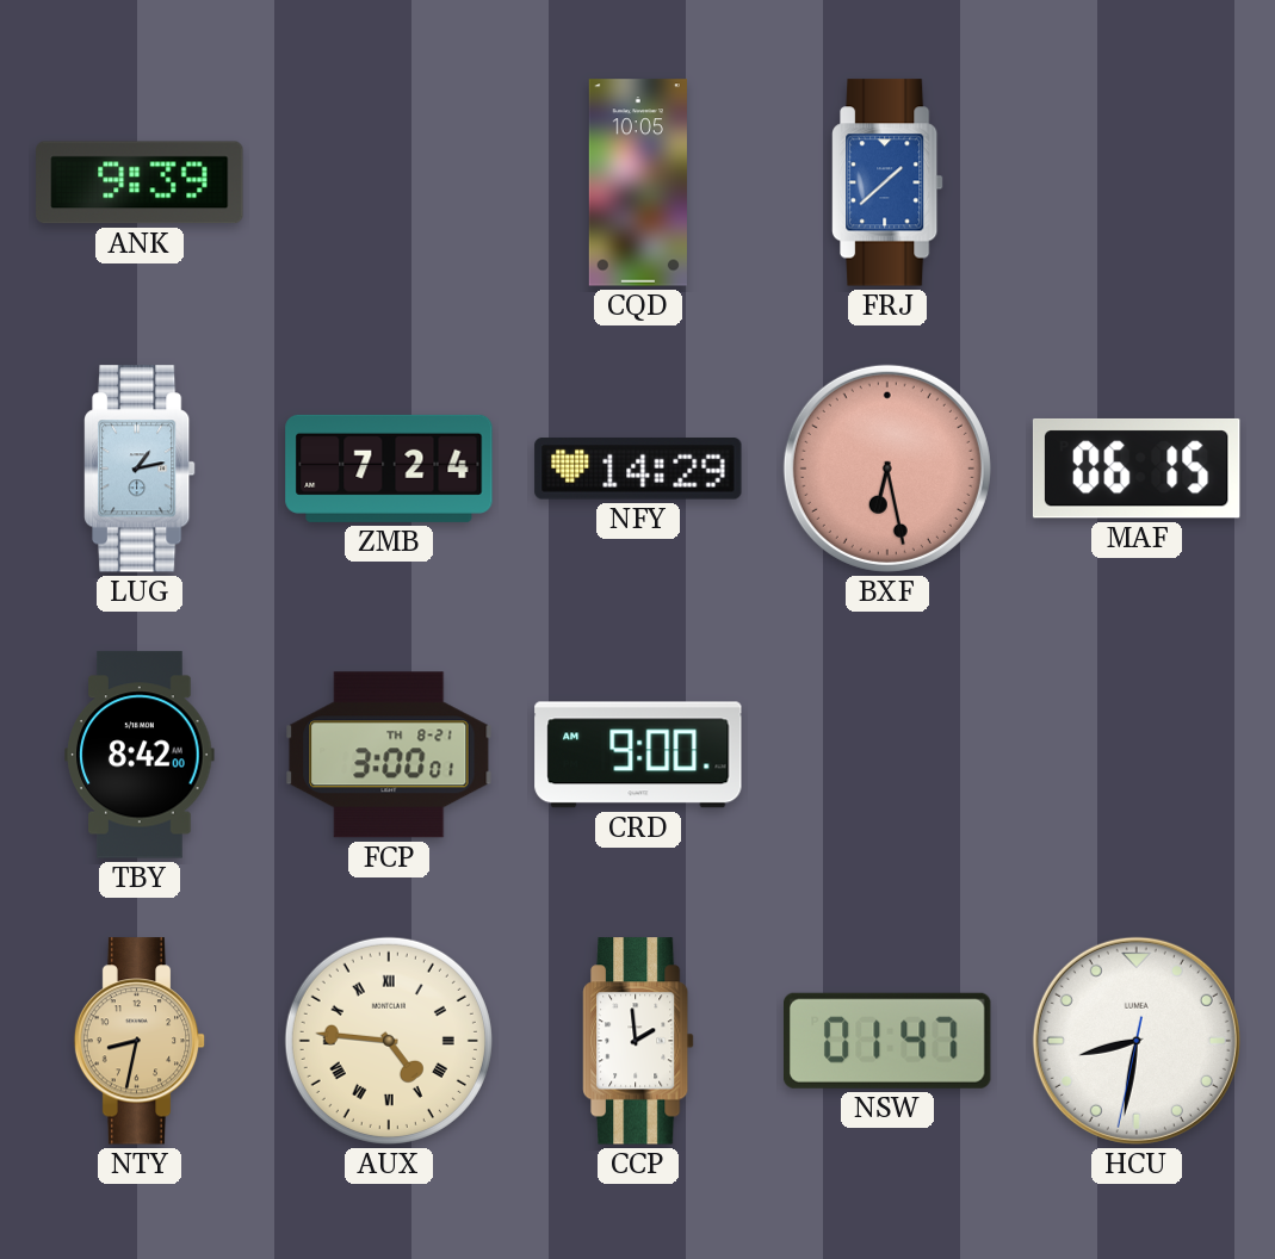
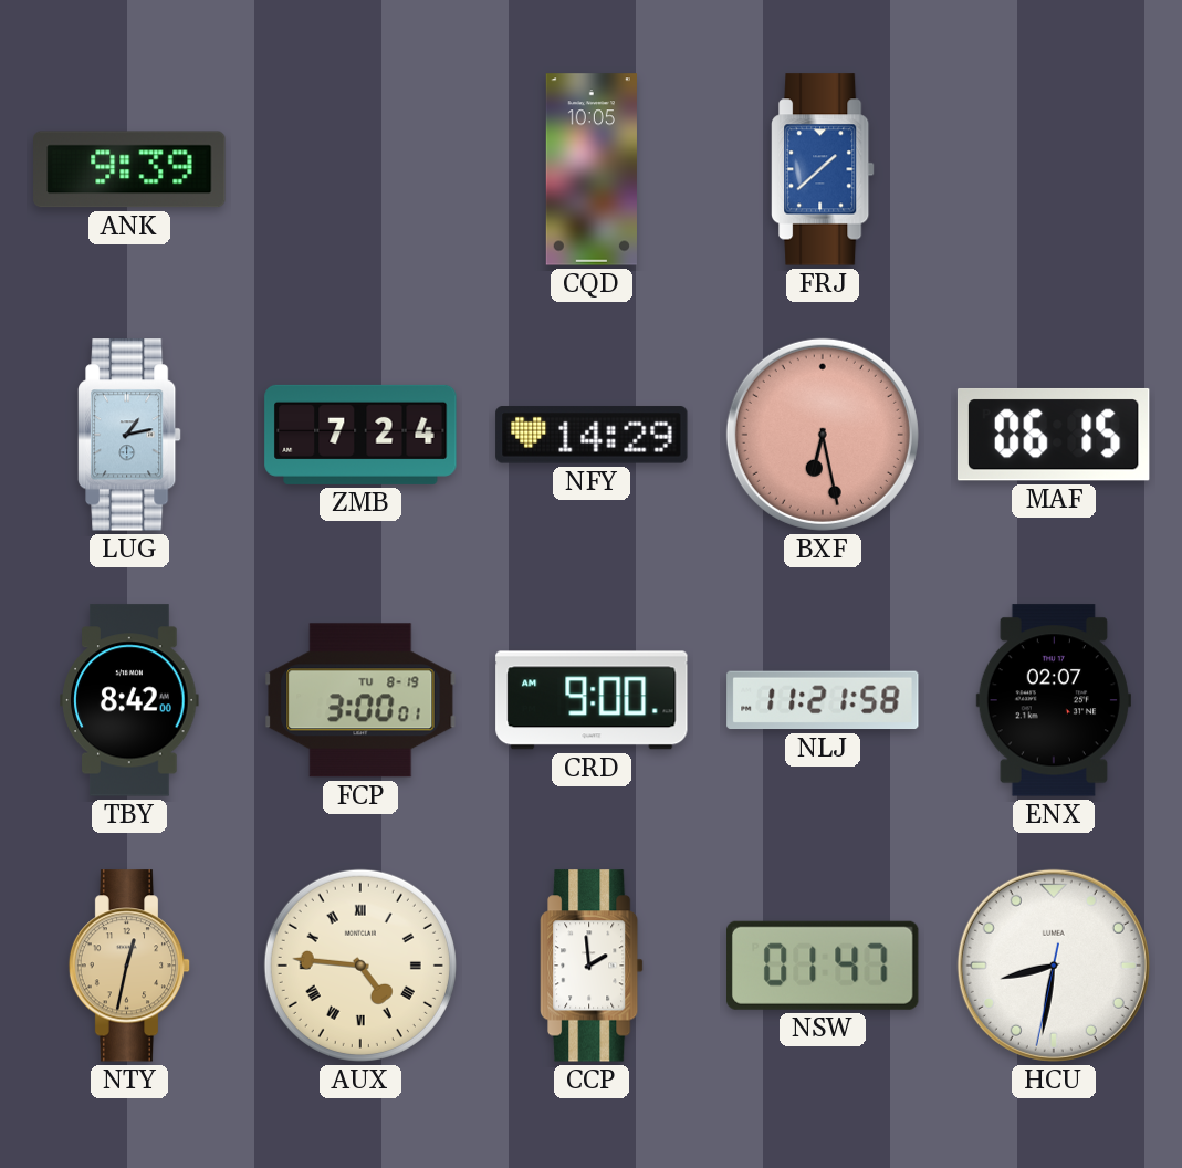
FCP date: TH 8-21 -> TU 8-19 (360, 700)
NLJ: none -> 11:21 (823, 700)
ENX: none -> 02:07 (1054, 700)
NTY: 8:32 -> 12:32 (129, 966)
